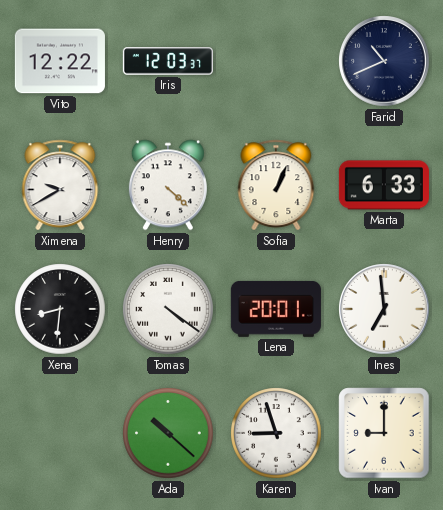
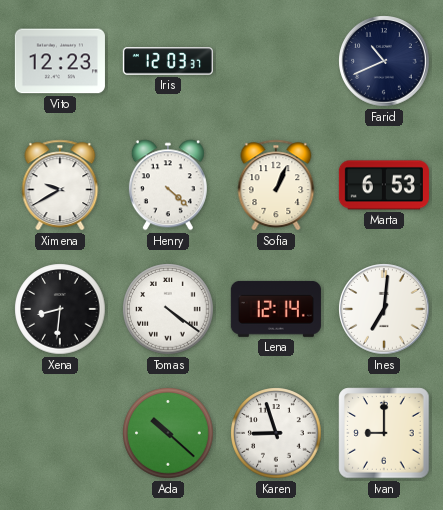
Vito: 12:22 -> 12:23 (60, 61)
Marta: 6:33 -> 6:53 (384, 185)
Lena: 20:01 -> 12:14 (276, 309)
Ines: 6:59 -> 7:01 (384, 309)
